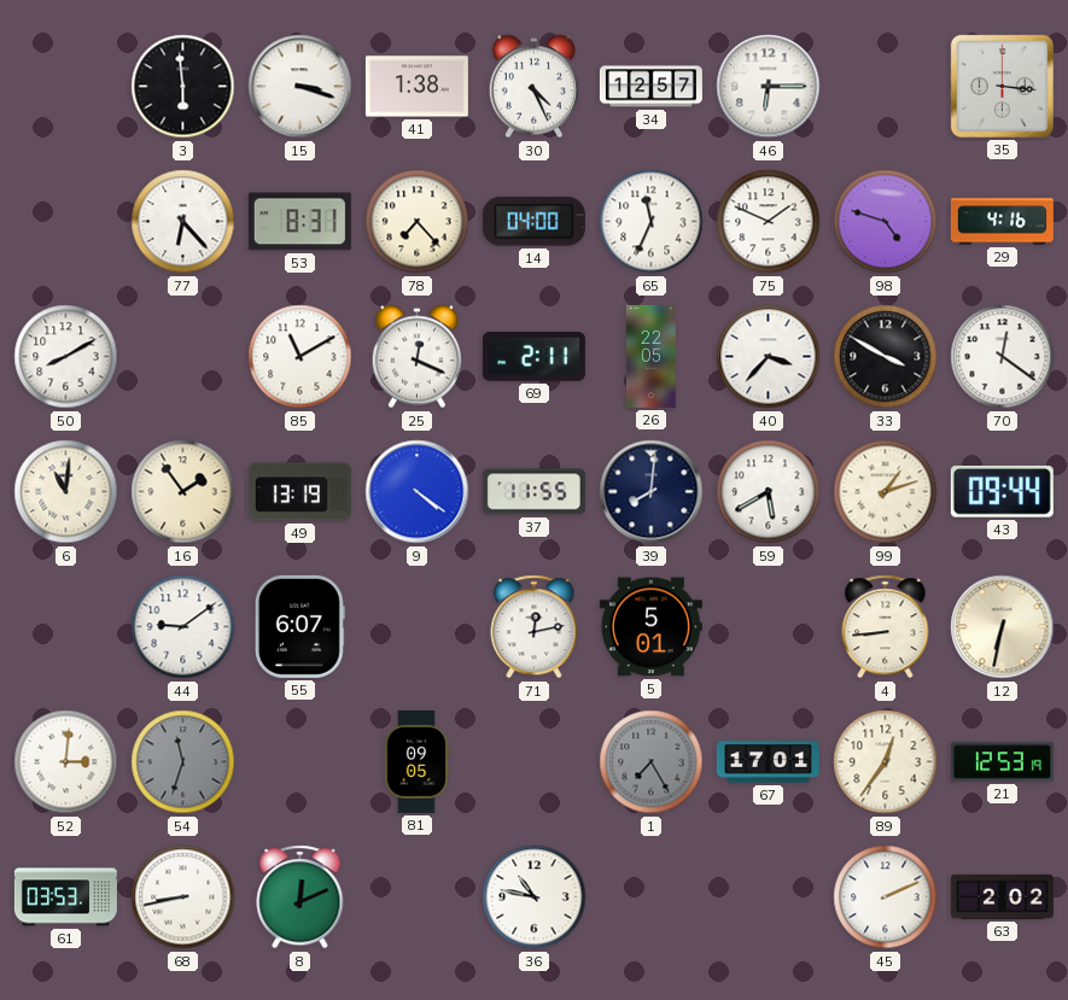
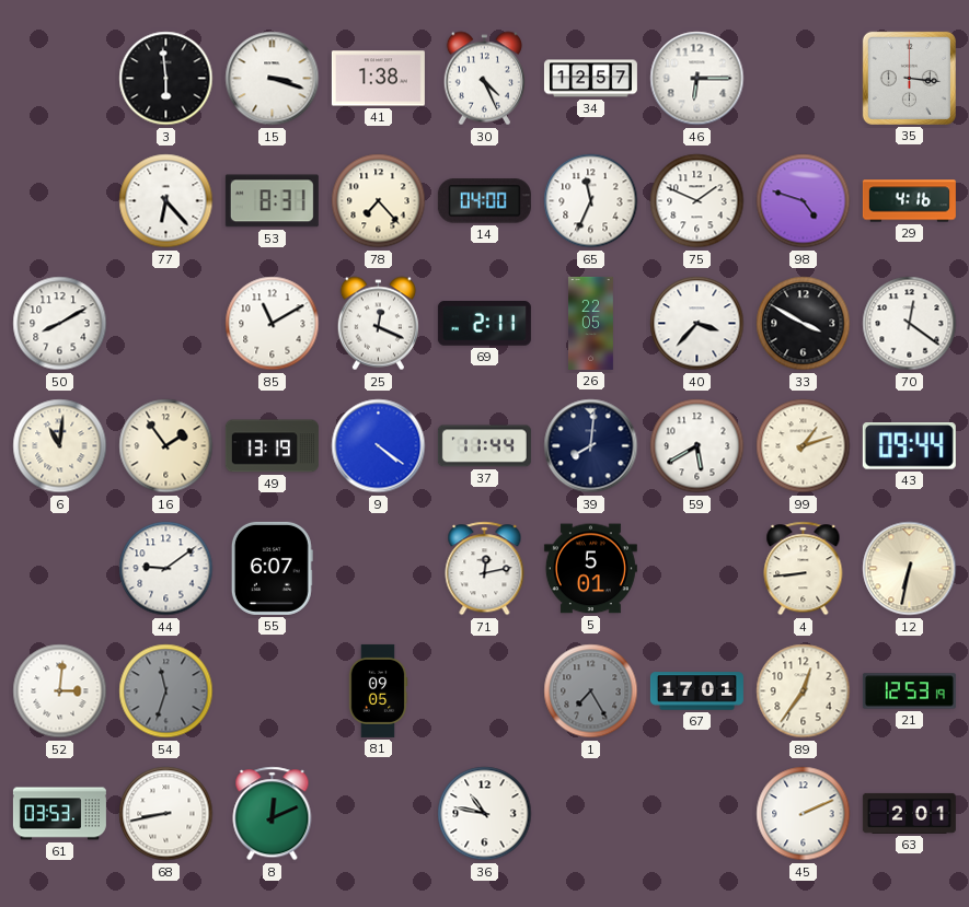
37: 11:55 -> 11:44 (484, 446)
63: 2:02 -> 2:01 (909, 813)
